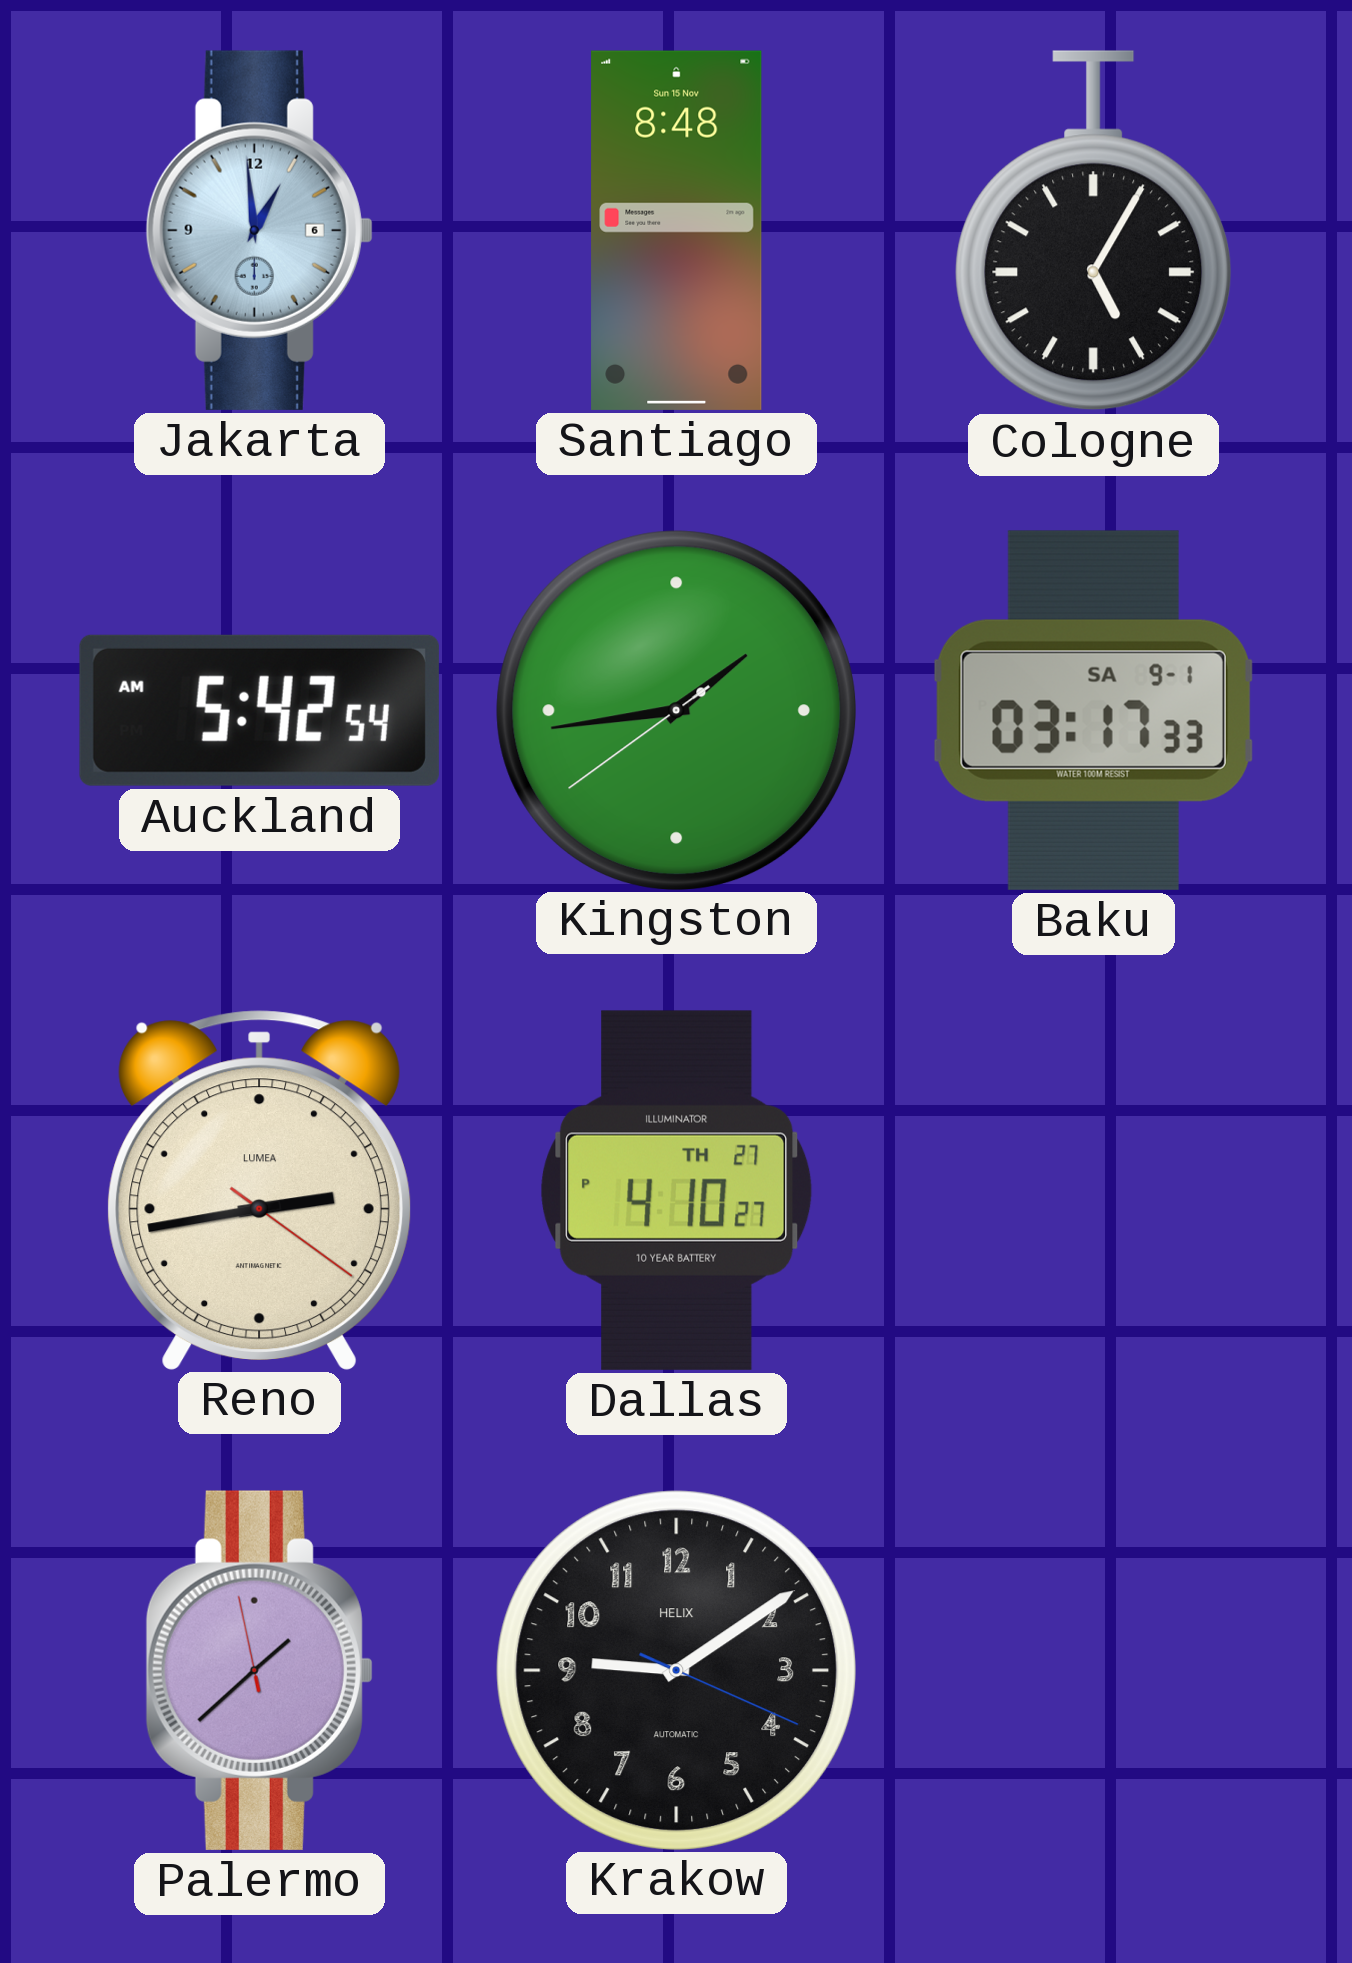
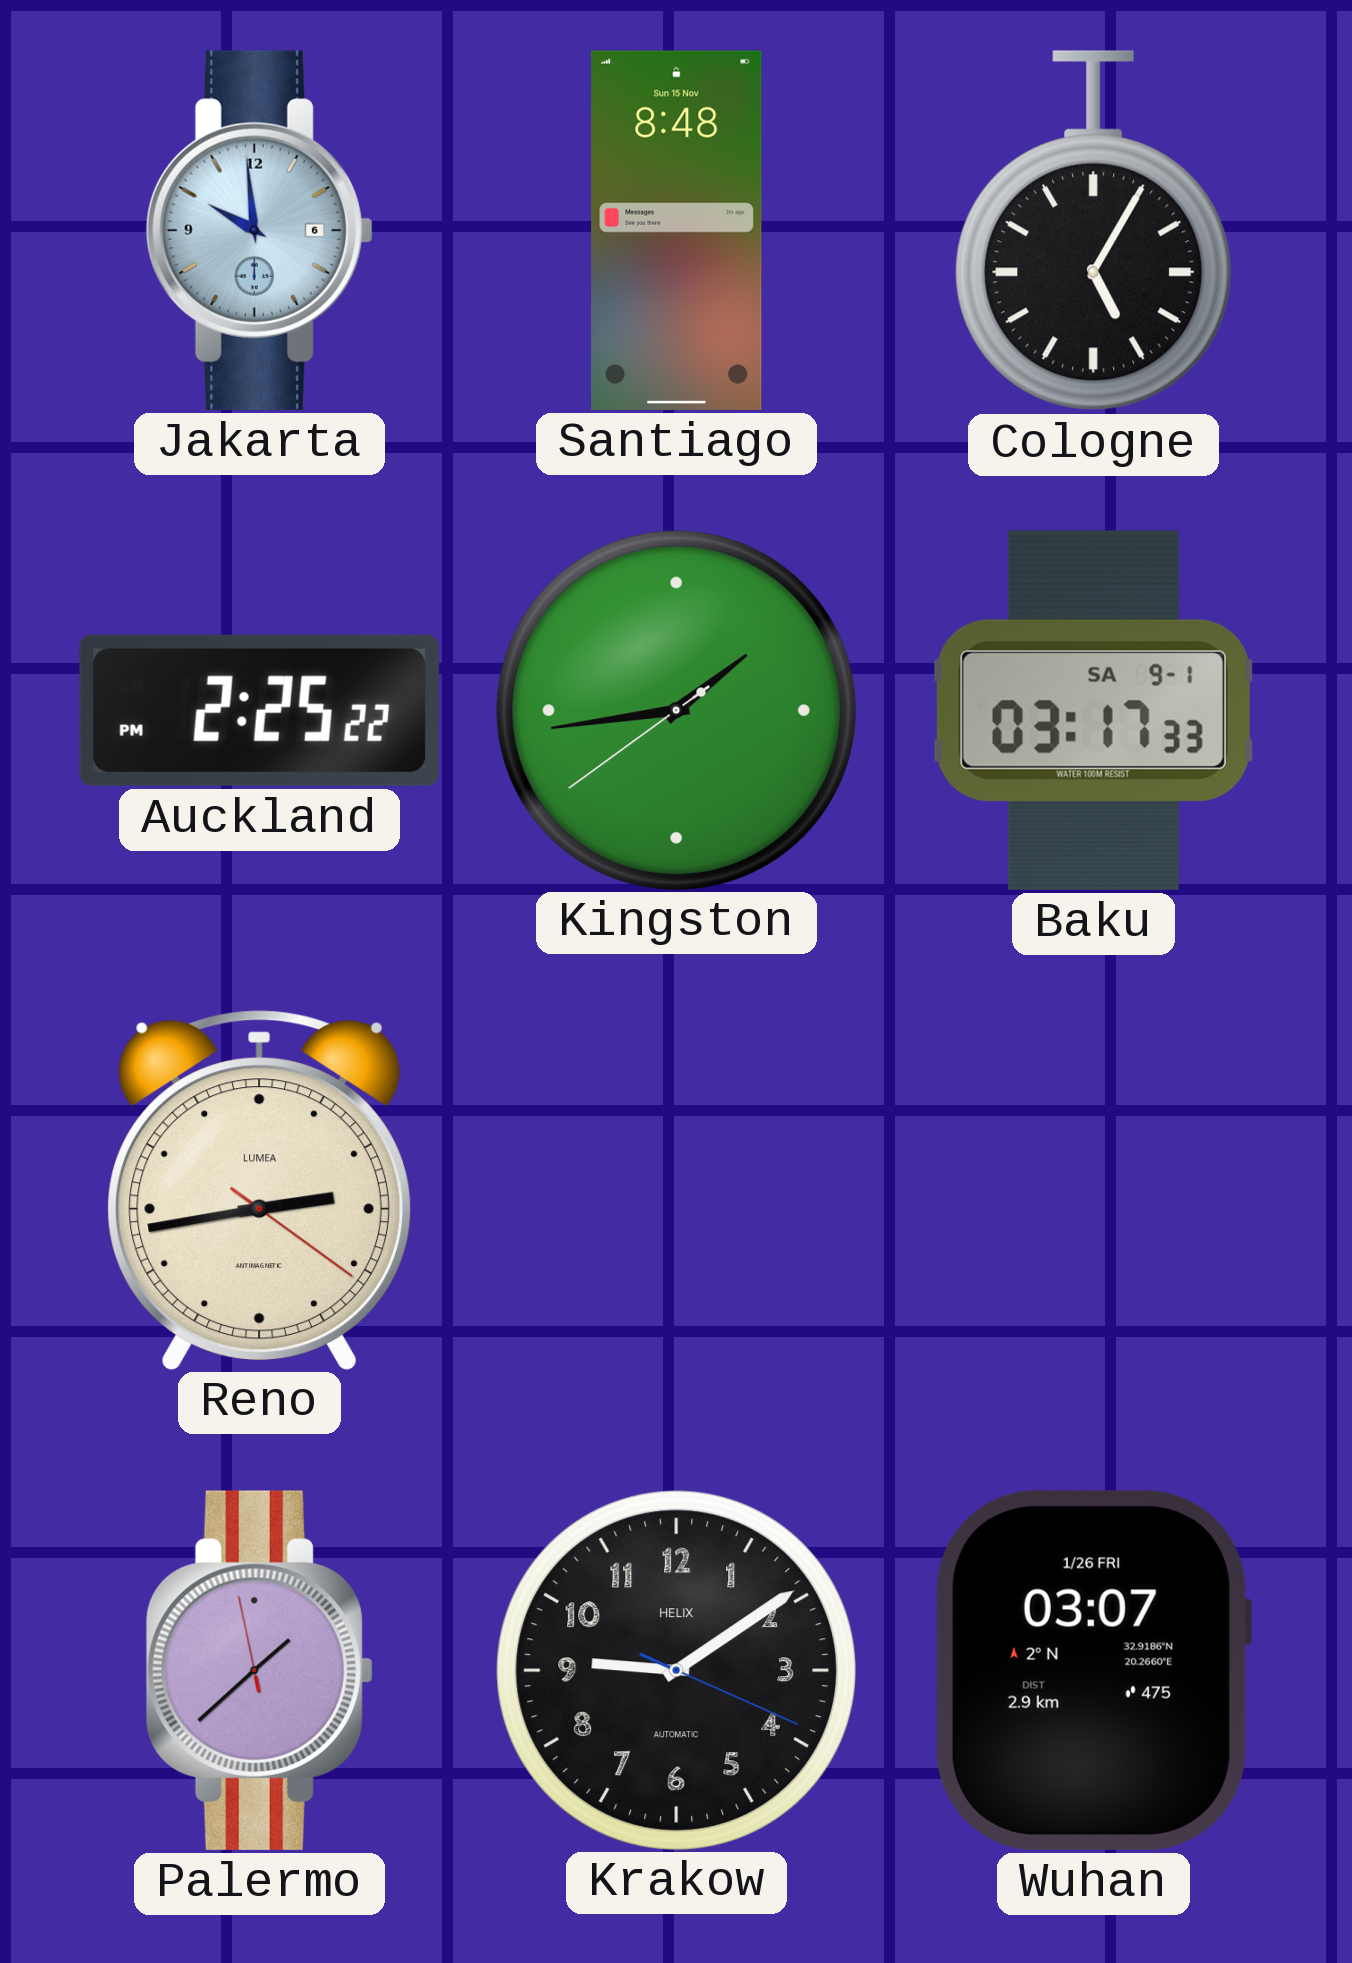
Jakarta: 12:59 -> 9:59 (259, 230)
Auckland: 5:42 -> 2:25 (259, 710)
Dallas: 4:10 -> none (677, 1190)
Wuhan: none -> 03:07 (1093, 1670)
